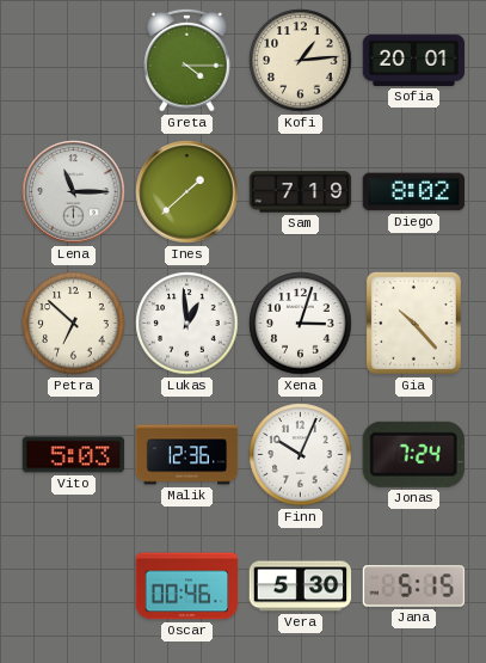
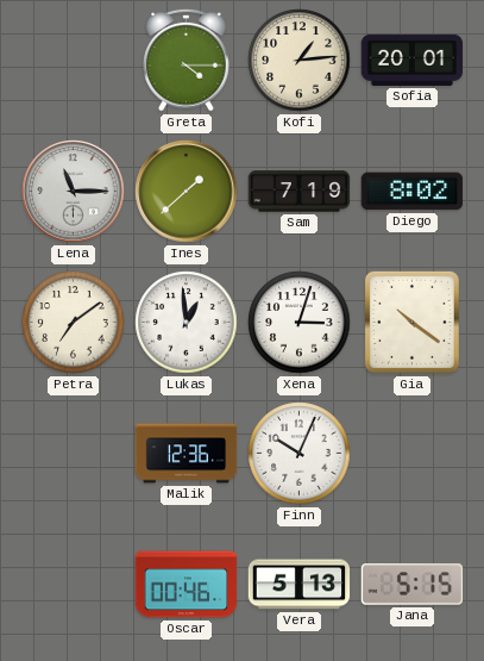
Petra: 6:52 -> 7:09 (74, 323)
Gia: 10:23 -> 10:21 (411, 322)
Vito: 5:03 -> none (74, 455)
Jonas: 7:24 -> none (413, 454)
Vera: 5:30 -> 5:13 (300, 585)
